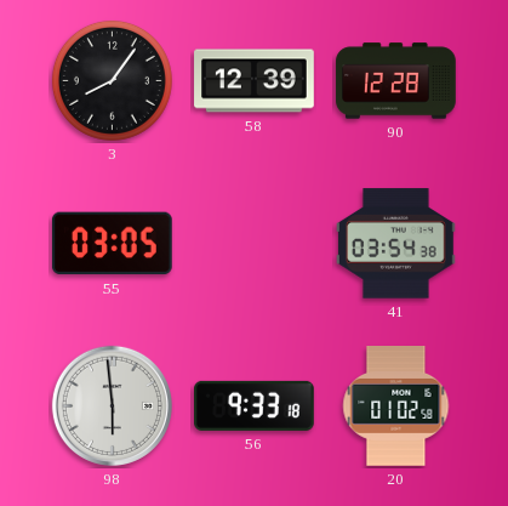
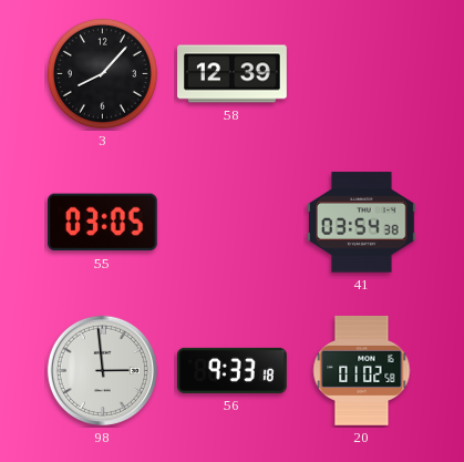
3: 8:06 -> 8:07 (102, 73)
90: 12:28 -> none (396, 81)
98: 5:59 -> 2:59 (102, 370)
